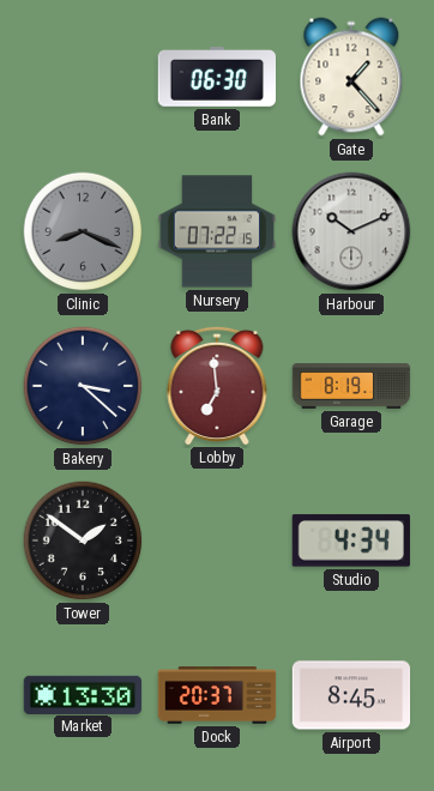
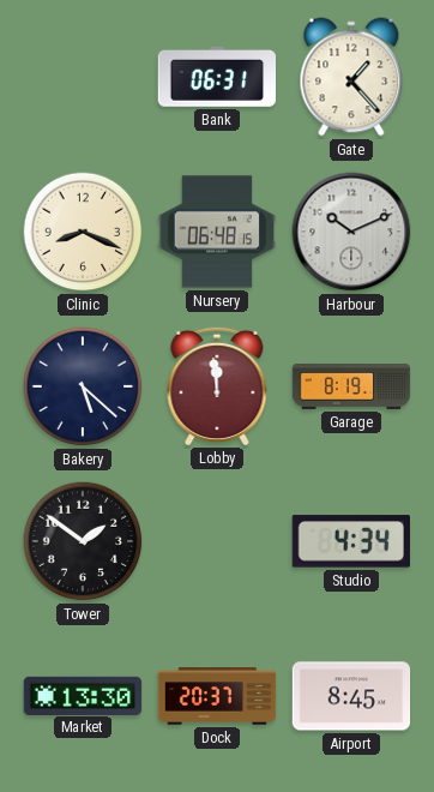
Bank: 06:30 -> 06:31 (217, 78)
Clinic dial: grey -> cream (83, 232)
Nursery: 07:22 -> 06:48 (217, 232)
Bakery: 3:22 -> 5:22 (83, 386)
Lobby: 6:59 -> 11:59 (217, 385)
